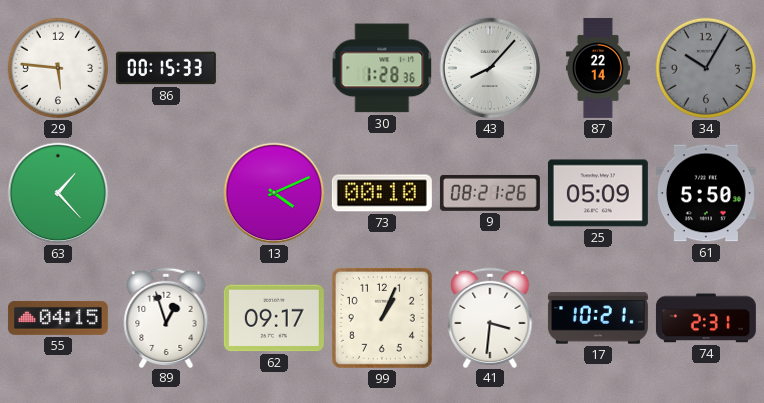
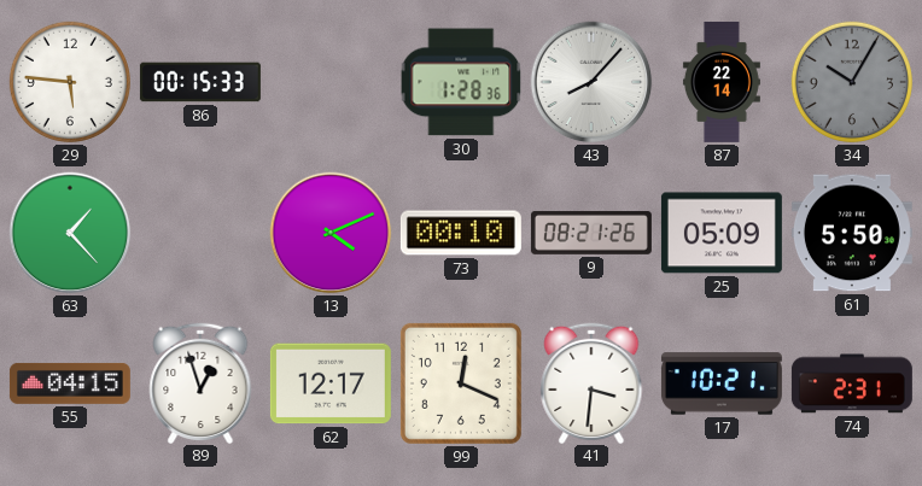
62: 09:17 -> 12:17 (331, 383)
99: 1:04 -> 12:19 (461, 383)
